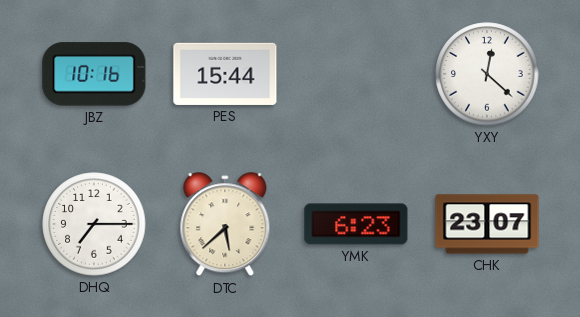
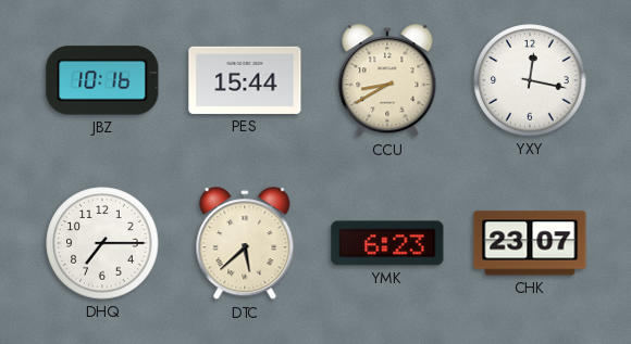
CCU: none -> 8:40 (387, 81)
YXY: 12:22 -> 12:17 (530, 80)
